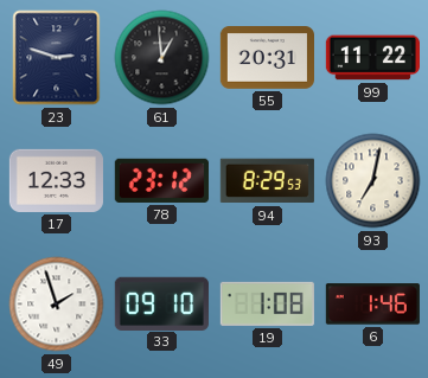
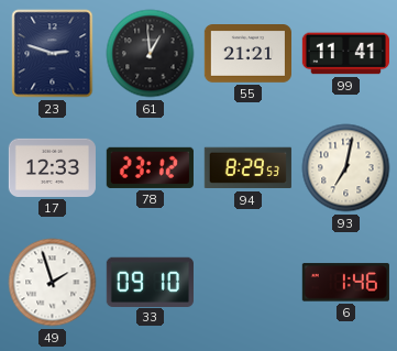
55: 20:31 -> 21:21 (247, 54)
99: 11:22 -> 11:41 (345, 54)
19: 1:08 -> none (267, 303)
